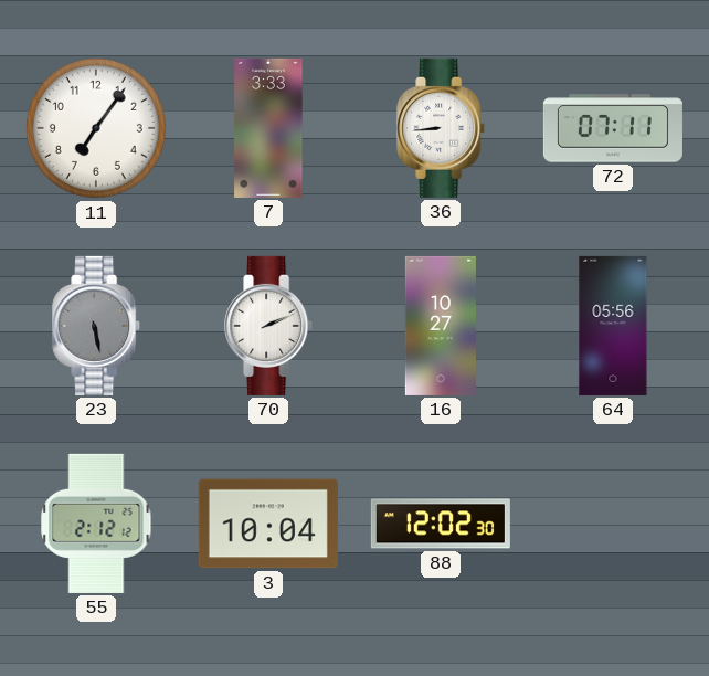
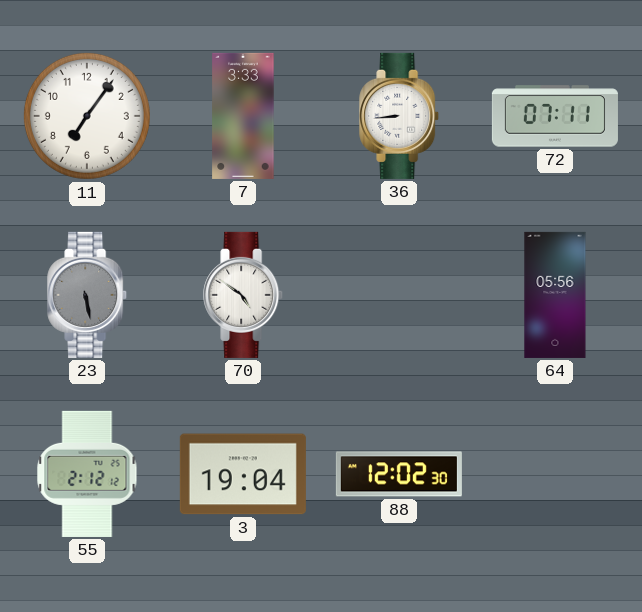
70: 2:11 -> 4:51 (244, 295)
16: 10:27 -> none (441, 326)
3: 10:04 -> 19:04 (243, 474)
